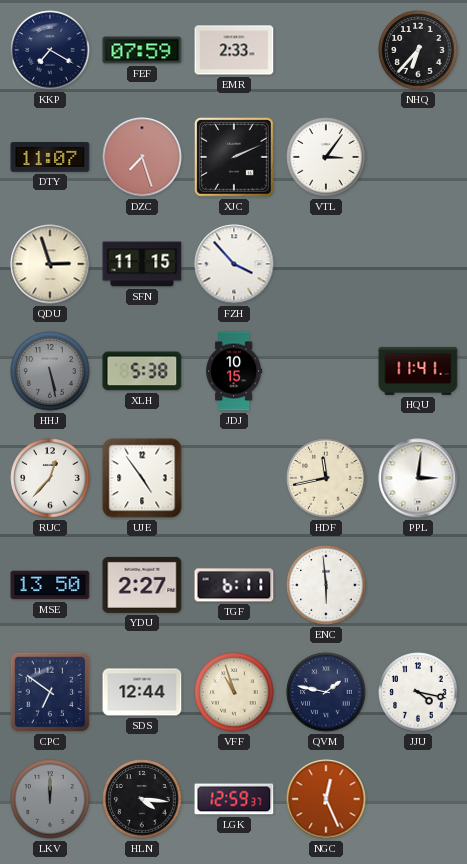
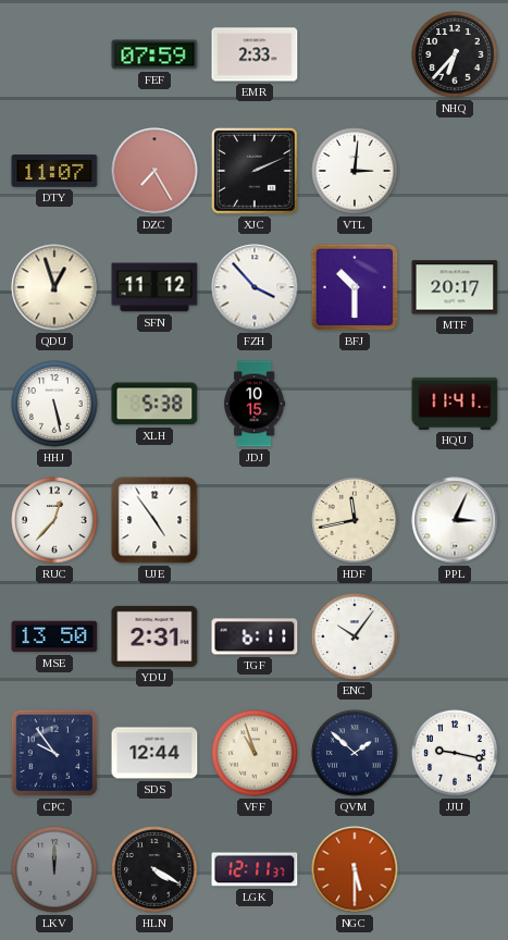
KKP: 7:20 -> none (50, 50)
DZC: 7:27 -> 7:25 (154, 171)
VTL: 3:06 -> 3:01 (355, 171)
QDU: 2:57 -> 12:57 (54, 287)
SFN: 11:15 -> 11:12 (154, 287)
BFJ: none -> 10:30 (355, 287)
MTF: none -> 20:17 (455, 287)
HHJ dial: grey -> white (54, 404)
PPL: 3:01 -> 3:04 (455, 520)
YDU: 2:27 -> 2:31 (154, 636)
ENC: 5:59 -> 10:06 (355, 636)
CPC: 6:51 -> 9:54 (54, 753)
QVM: 1:47 -> 1:52 (355, 753)
JJU: 4:17 -> 9:17 (455, 753)
HLN: 4:16 -> 4:20 (154, 869)
LGK: 12:59 -> 12:11 (255, 869)
NGC: 12:26 -> 5:30 (355, 869)
